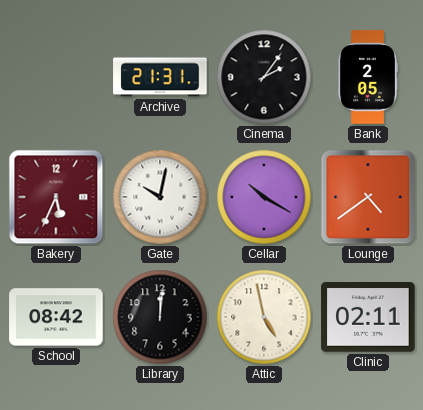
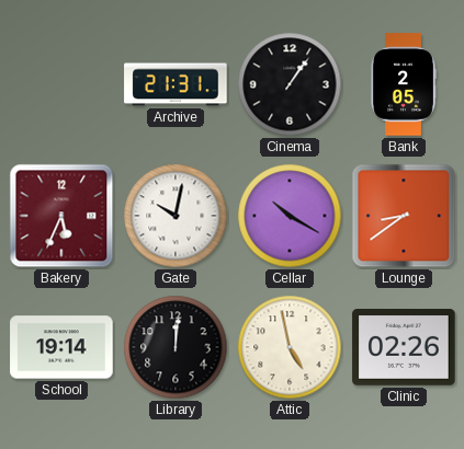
Cinema: 2:06 -> 1:06 (290, 84)
Lounge: 4:39 -> 8:39 (404, 216)
School: 08:42 -> 19:14 (61, 347)
Clinic: 02:11 -> 02:26 (404, 348)
